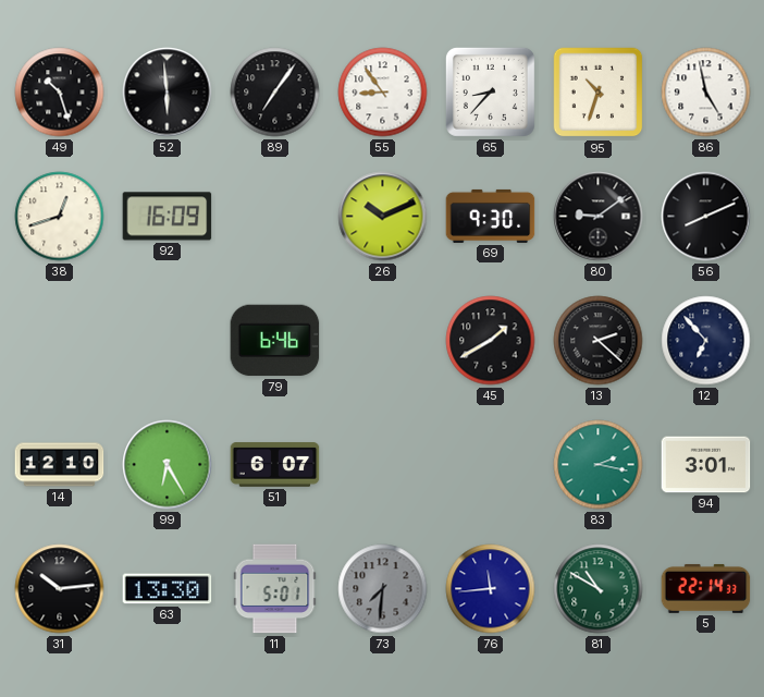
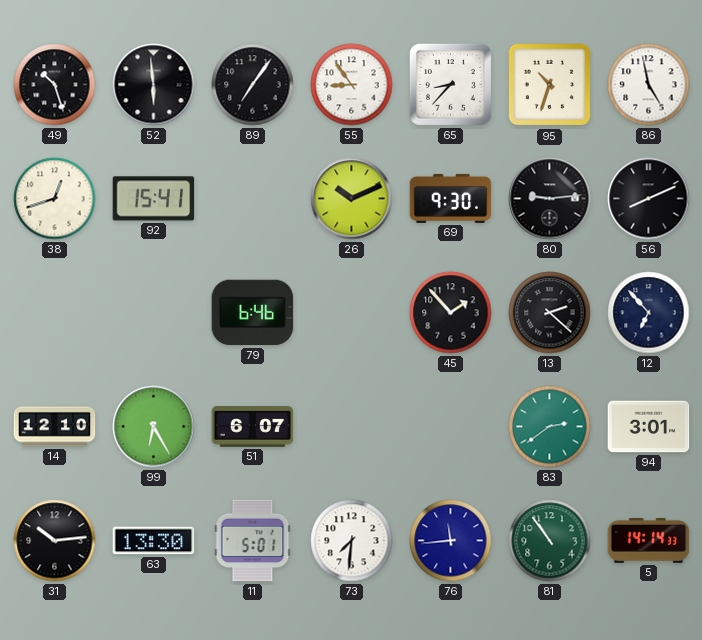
92: 16:09 -> 15:41 (154, 199)
80: 9:09 -> 9:14 (550, 199)
45: 1:40 -> 1:53 (451, 313)
83: 2:17 -> 2:39 (550, 427)
73 dial: grey -> white (352, 541)
81: 10:50 -> 10:54 (550, 541)
5: 22:14 -> 14:14 (649, 540)
